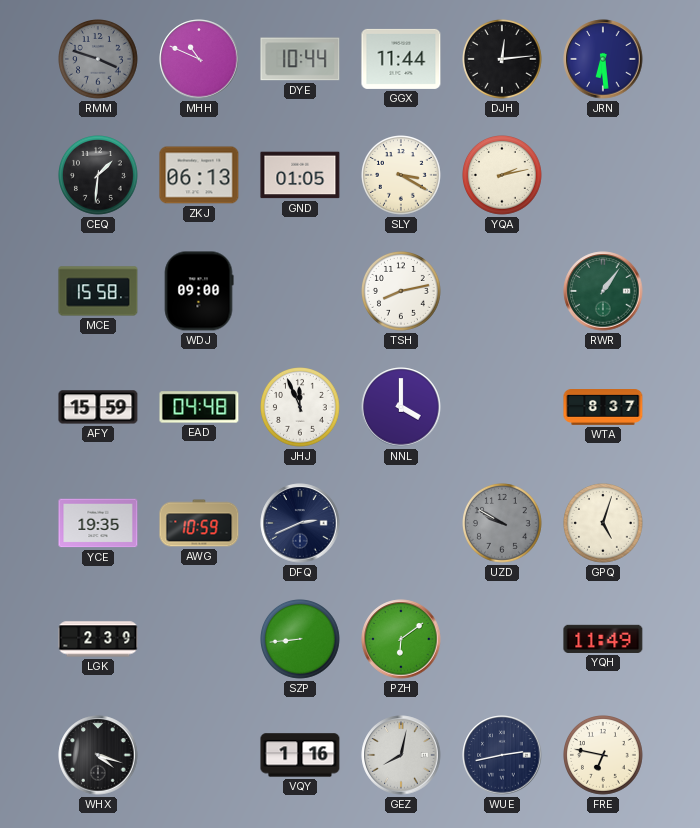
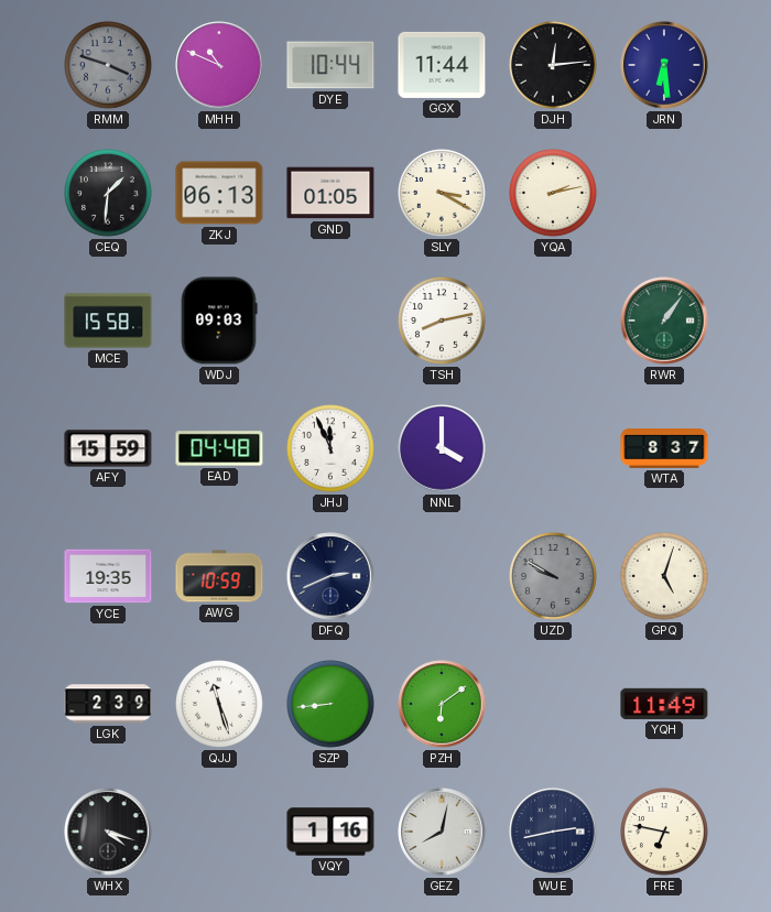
WDJ: 09:00 -> 09:03 (219, 321)
QJJ: none -> 11:27 (220, 705)
